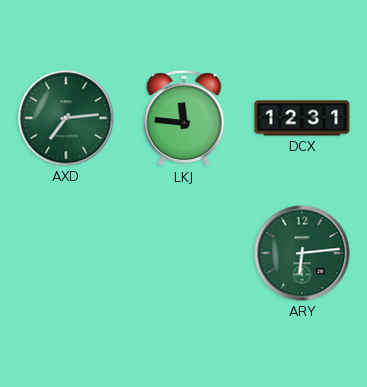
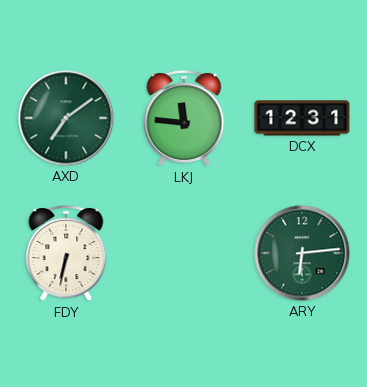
AXD: 7:14 -> 7:09 (66, 118)
FDY: none -> 6:32 (66, 254)
